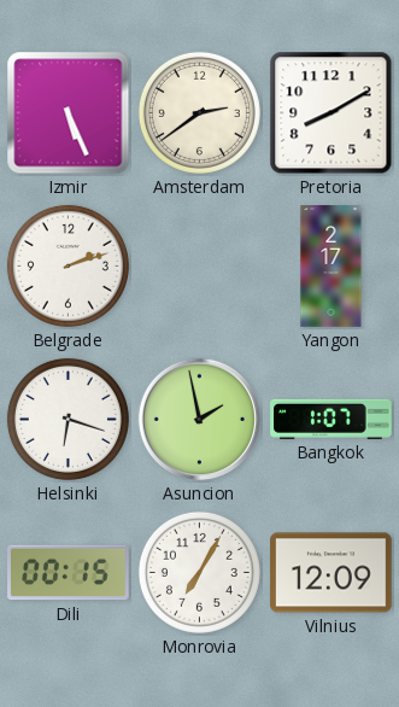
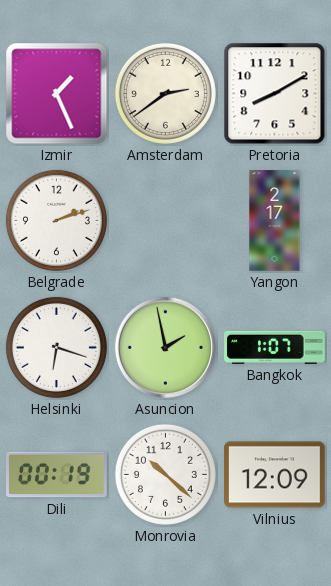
Izmir: 5:26 -> 1:26 (57, 94)
Dili: 00:15 -> 00:19 (57, 475)
Monrovia: 7:05 -> 10:22 (165, 474)
